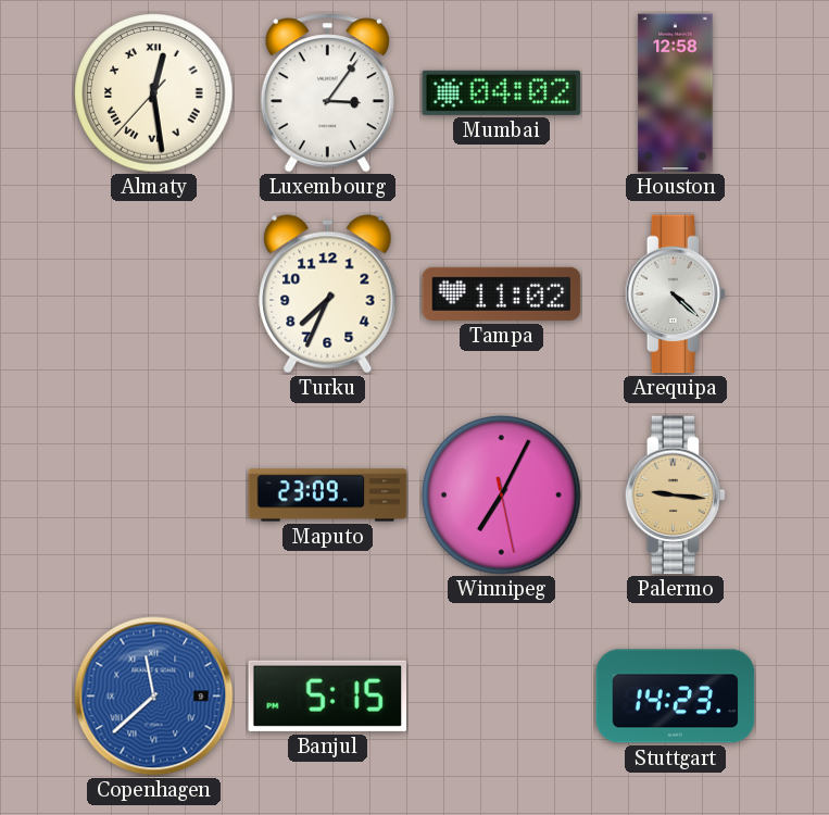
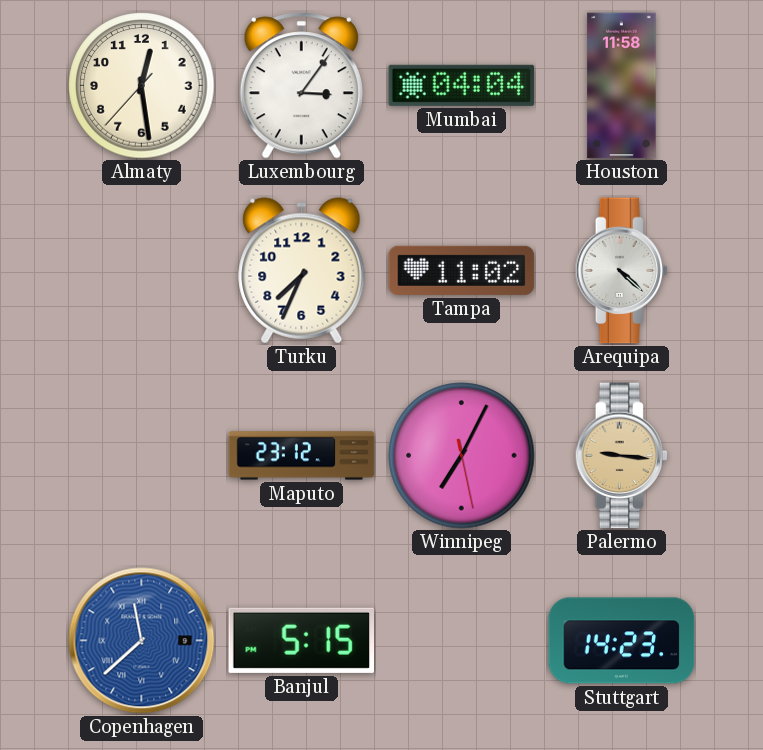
Almaty numerals: Roman -> Arabic (142, 86)
Mumbai: 04:02 -> 04:04 (462, 85)
Houston: 12:58 -> 11:58 (622, 86)
Maputo: 23:09 -> 23:12 (302, 456)
